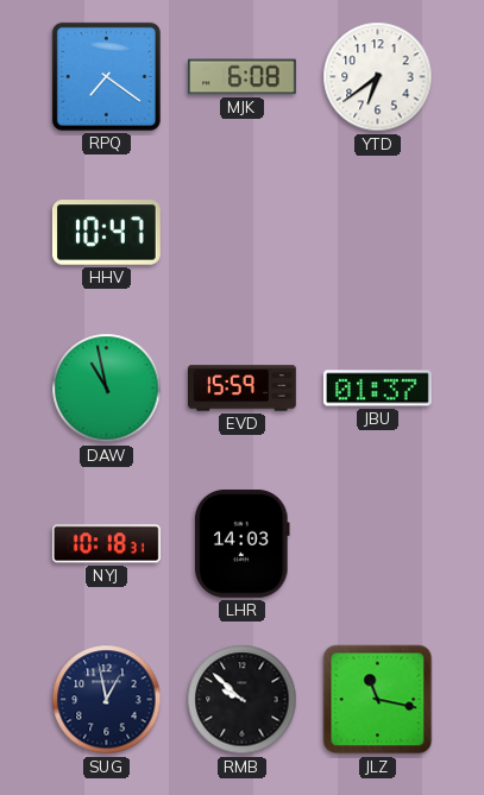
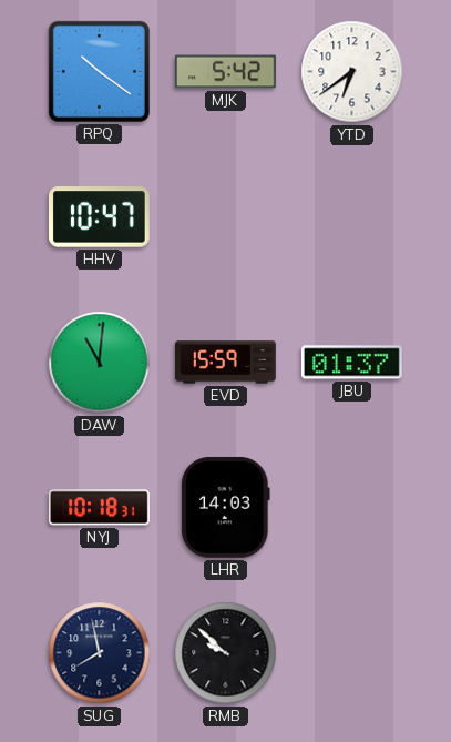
RPQ: 7:21 -> 10:21 (99, 71)
MJK: 6:08 -> 5:42 (226, 72)
DAW: 10:58 -> 11:01 (100, 363)
SUG: 12:58 -> 7:58 (100, 653)
JLZ: 11:17 -> none (378, 700)
